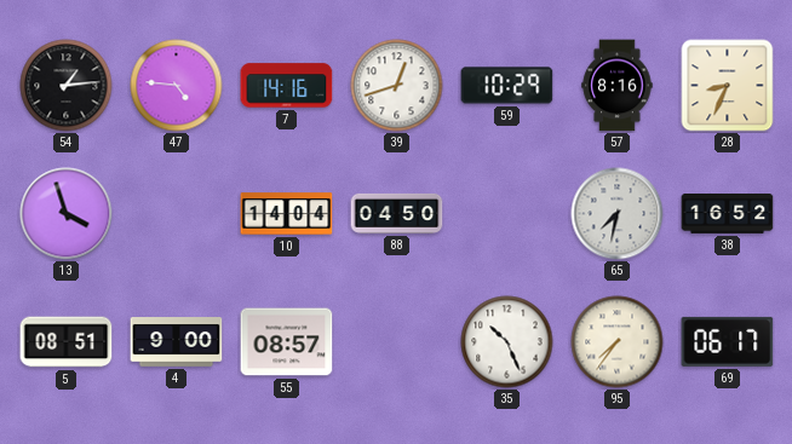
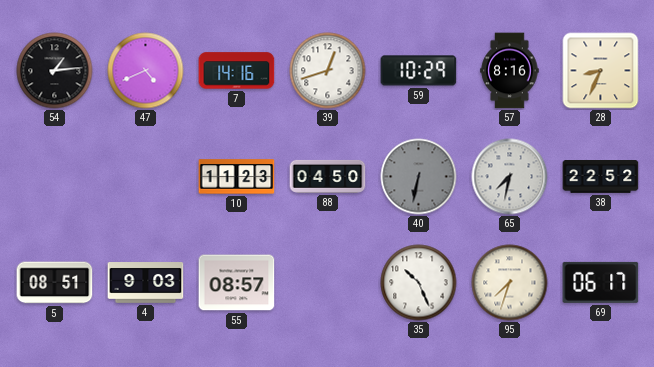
47: 4:46 -> 4:41 (146, 71)
13: 3:57 -> none (67, 214)
10: 14:04 -> 11:23 (237, 177)
40: none -> 6:32 (419, 177)
38: 16:52 -> 22:52 (601, 177)
4: 9:00 -> 9:03 (146, 283)
95: 7:36 -> 7:33 (510, 283)
